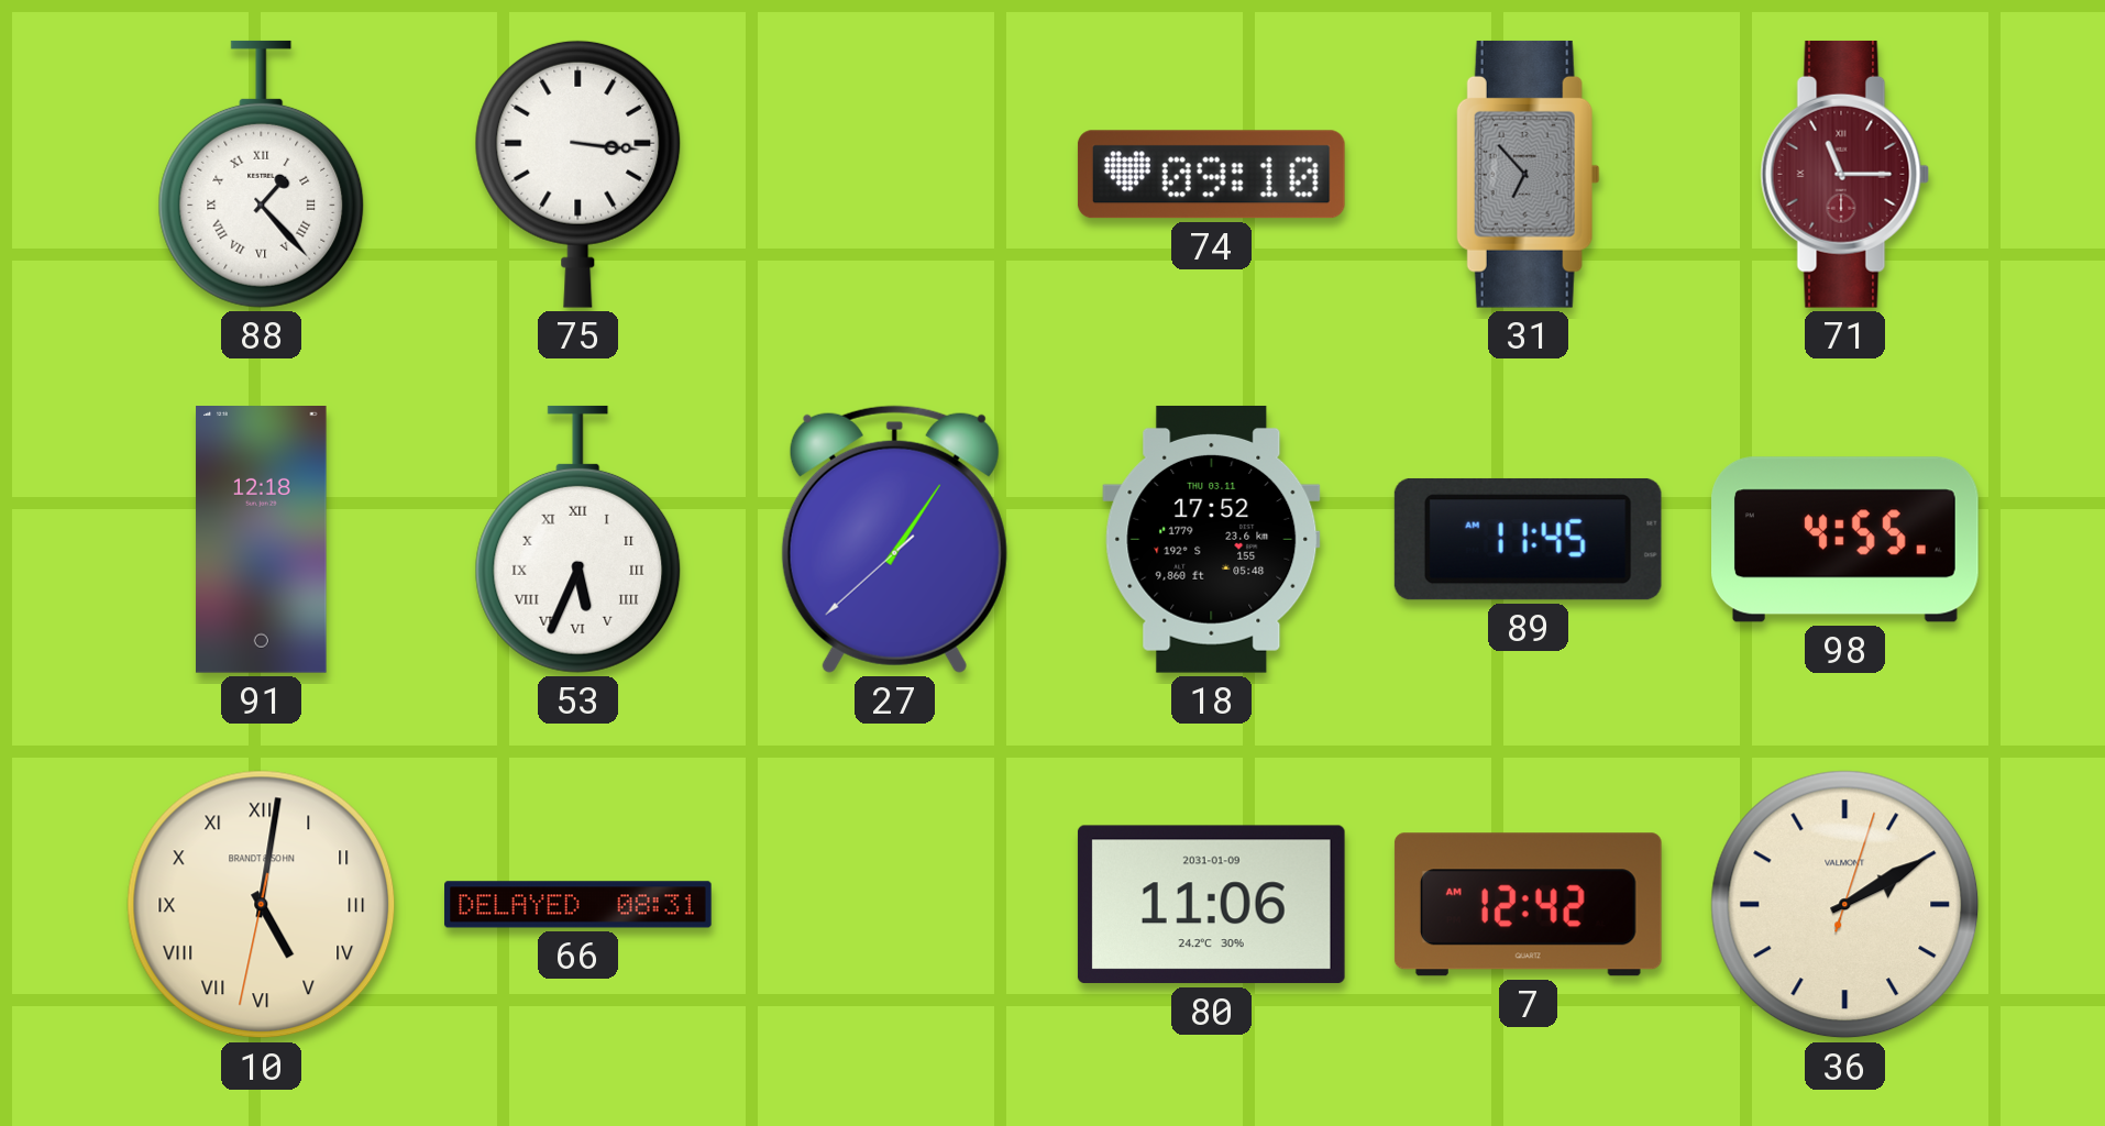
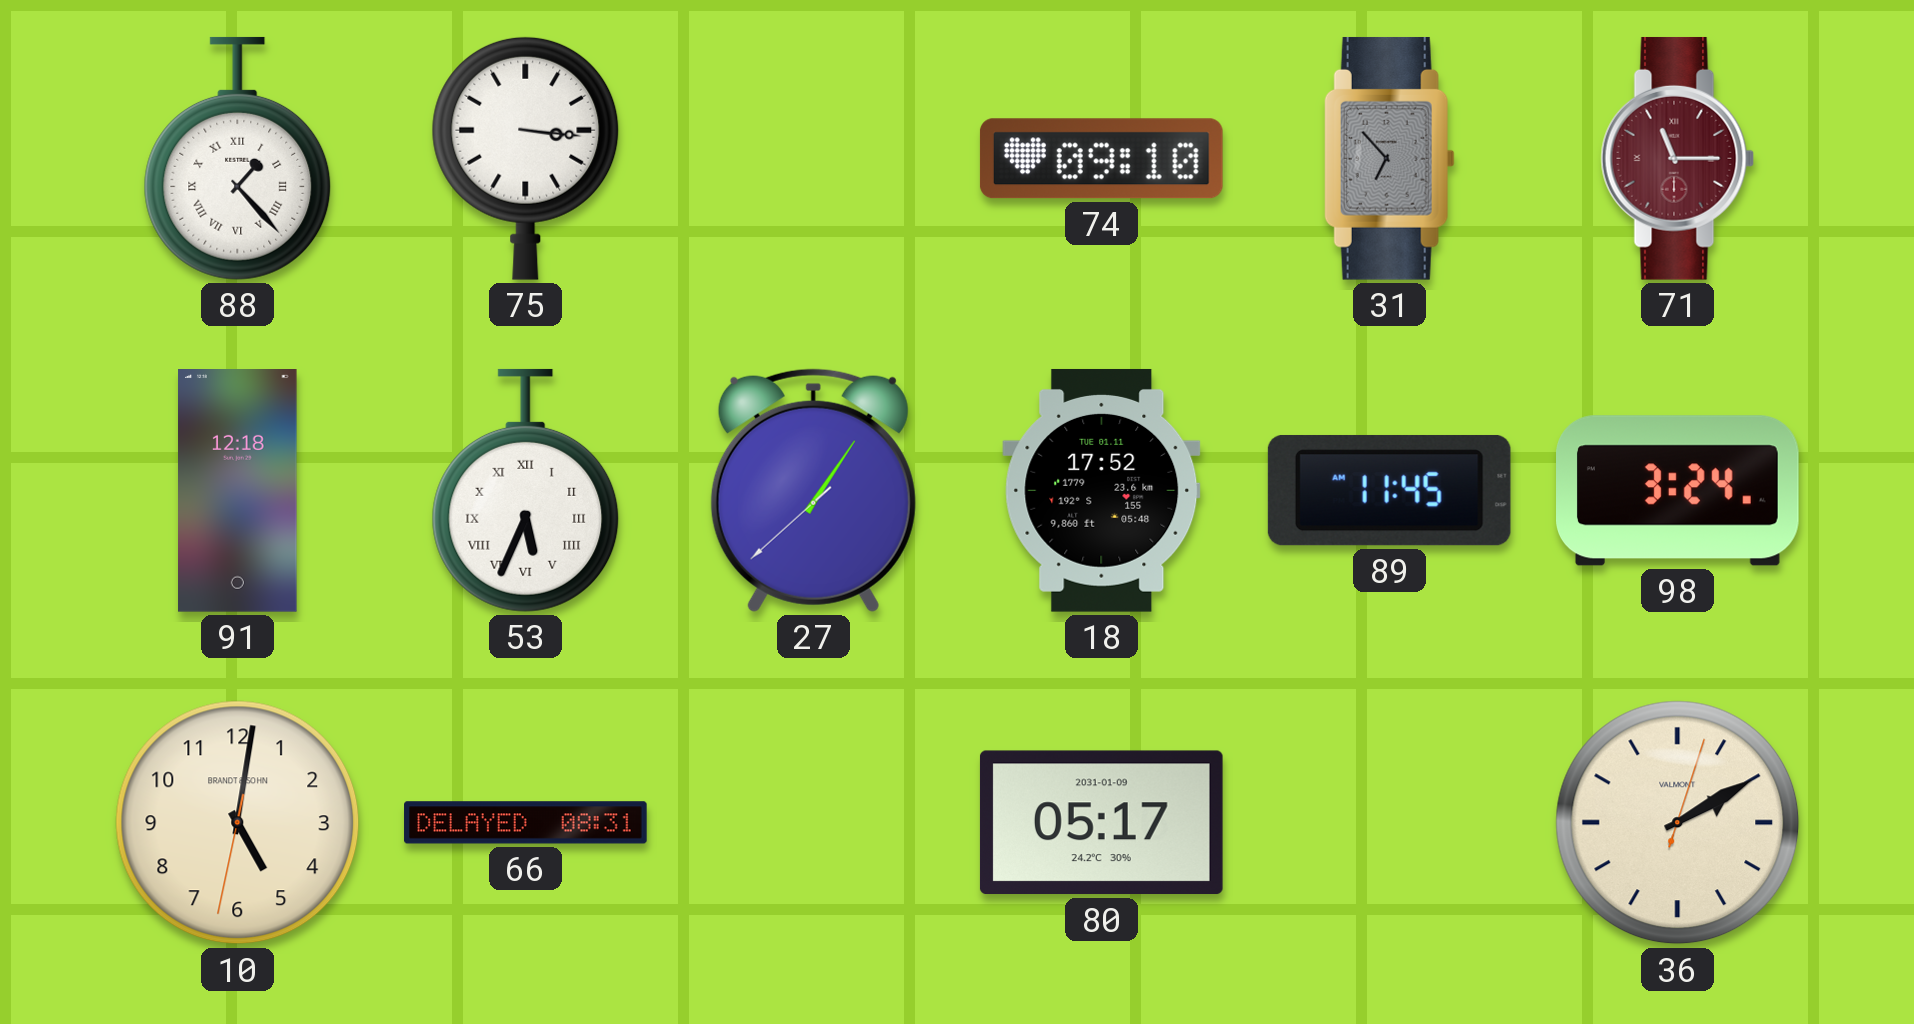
18 date: THU 03.11 -> TUE 01.11 (1102, 490)
98: 4:55 -> 3:24 (1678, 491)
10 numerals: Roman -> Arabic (238, 823)
80: 11:06 -> 05:17 (1101, 823)
7: 12:42 -> none (1528, 905)
